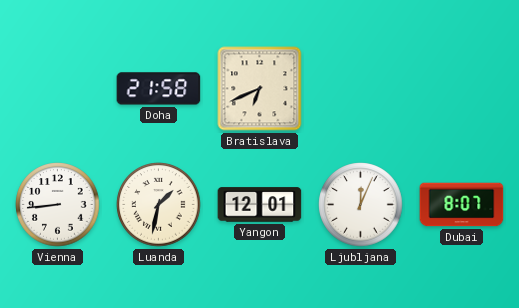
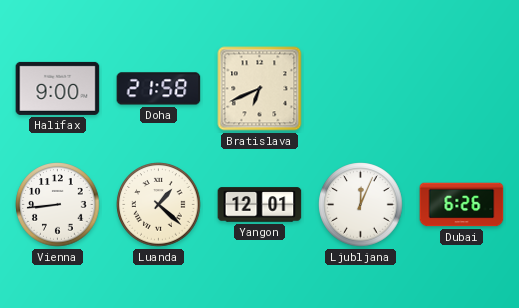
Halifax: none -> 9:00 (58, 88)
Luanda: 1:32 -> 1:22 (159, 205)
Dubai: 8:07 -> 6:26 (462, 205)
